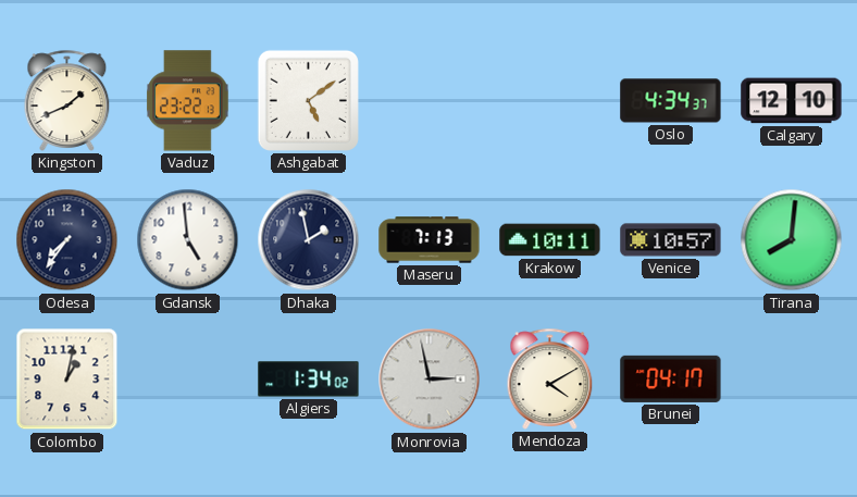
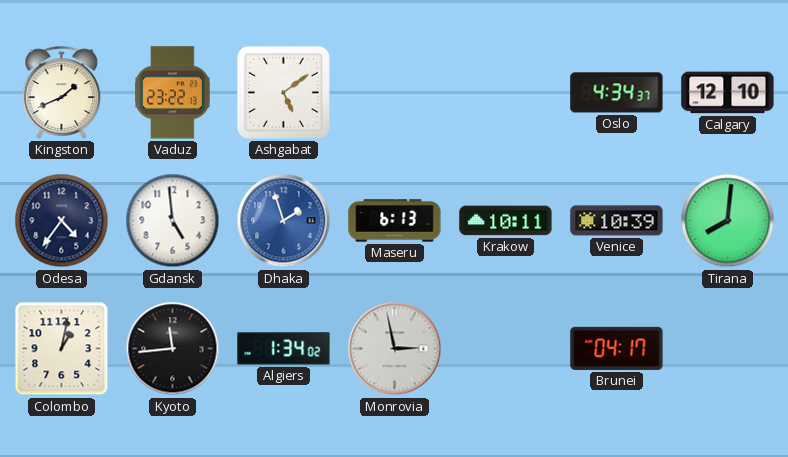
Odesa: 7:36 -> 4:36 (62, 221)
Dhaka: 1:58 -> 1:57 (284, 221)
Dhaka dial: navy -> blue (284, 221)
Maseru: 7:13 -> 6:13 (395, 221)
Venice: 10:57 -> 10:39 (617, 221)
Kyoto: none -> 11:44 (173, 349)
Mendoza: 4:10 -> none (550, 378)
